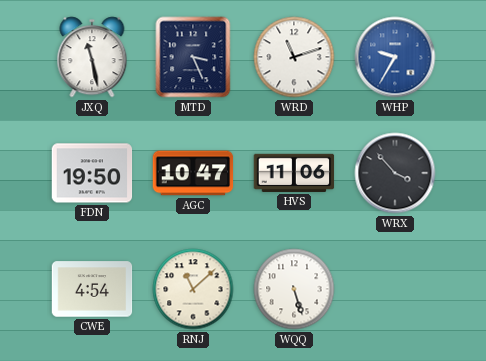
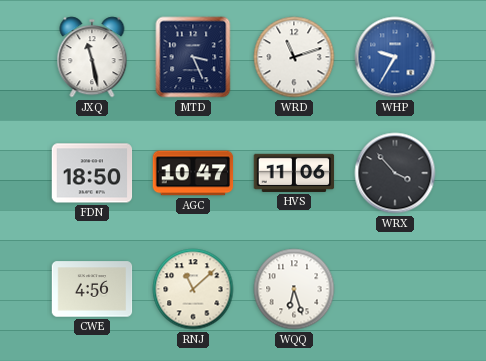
FDN: 19:50 -> 18:50 (92, 173)
CWE: 4:54 -> 4:56 (92, 289)
WQQ: 5:27 -> 6:27 (294, 289)
